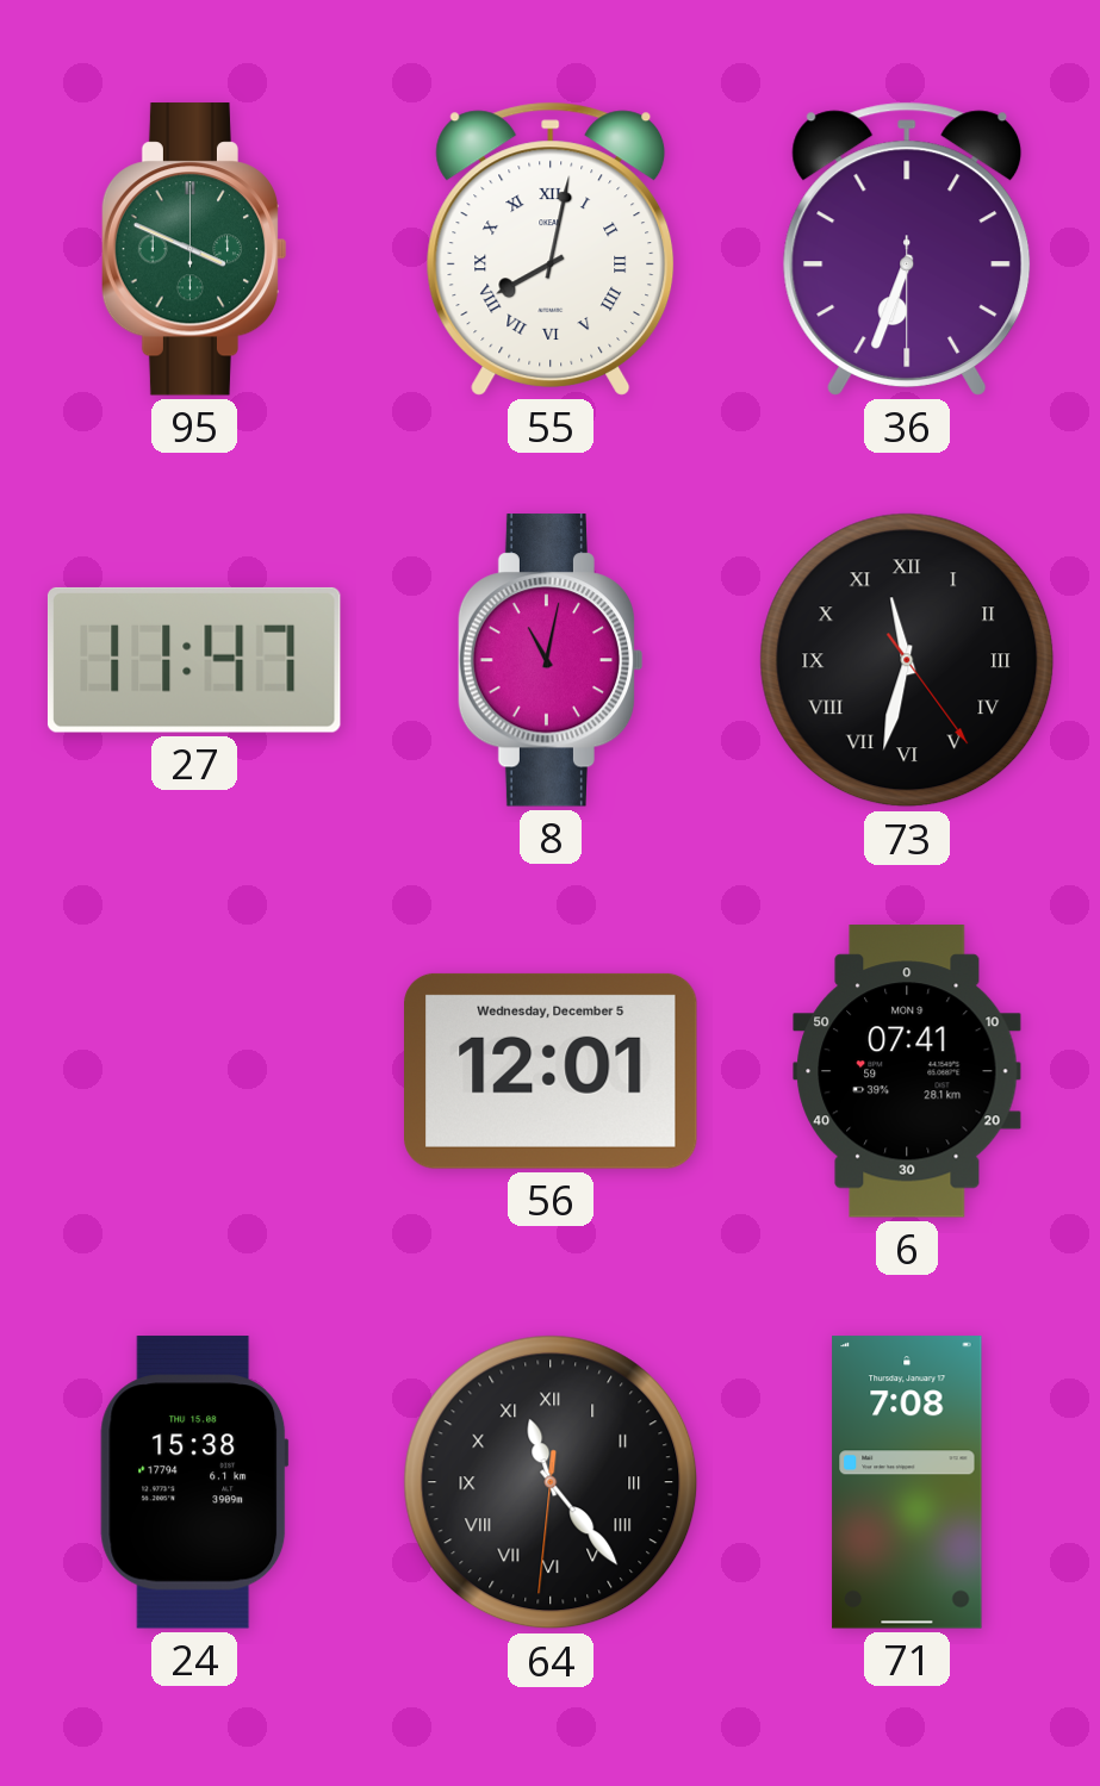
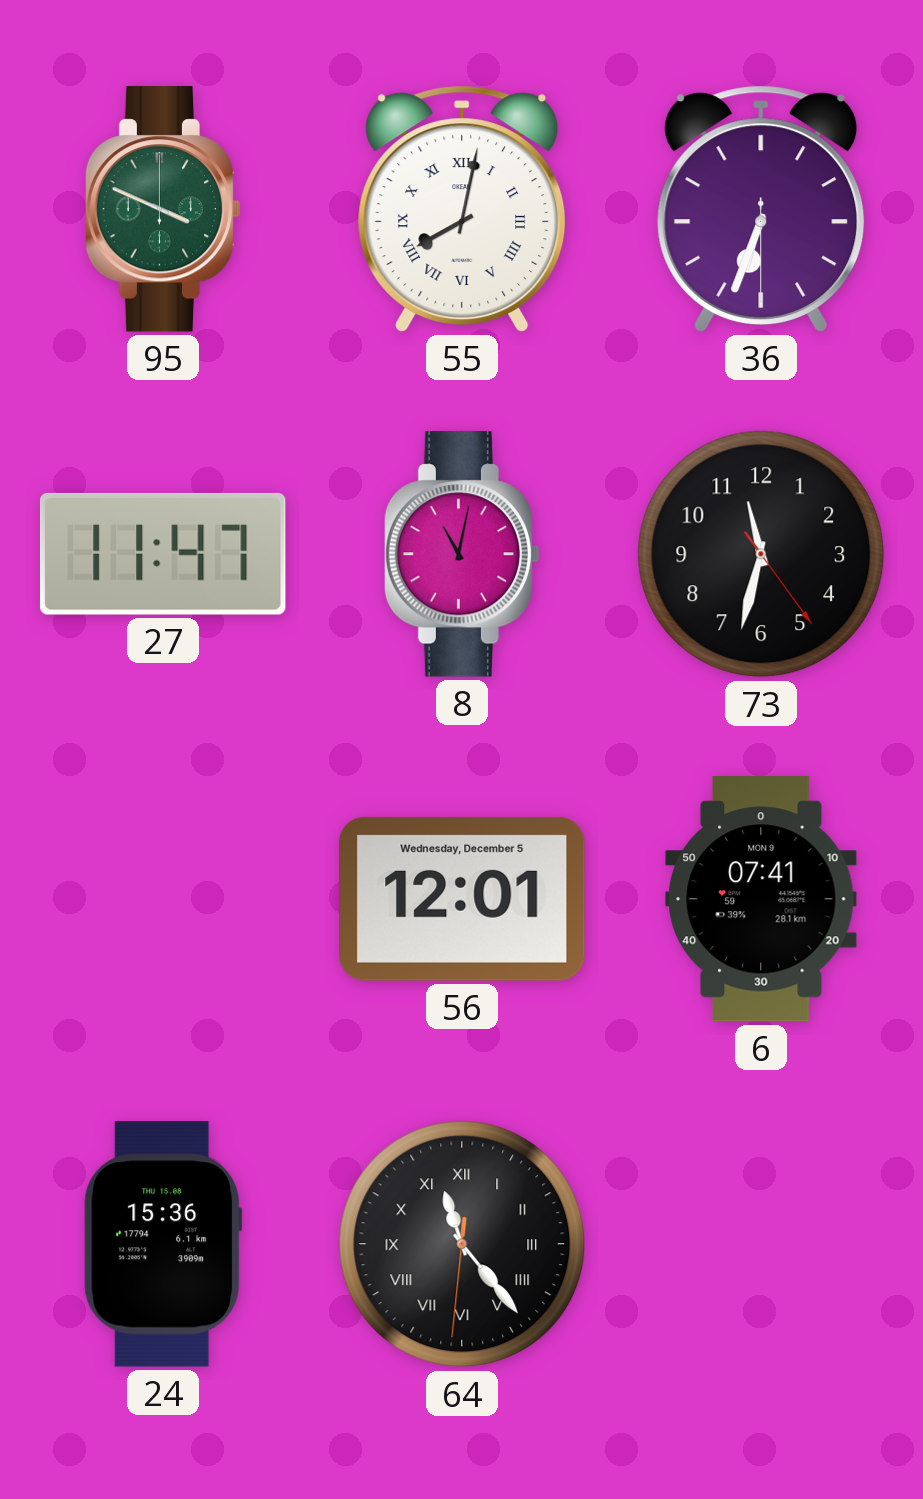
73 numerals: Roman -> Arabic (761, 554)
24: 15:38 -> 15:36 (163, 1244)
71: 7:08 -> none (907, 1482)
